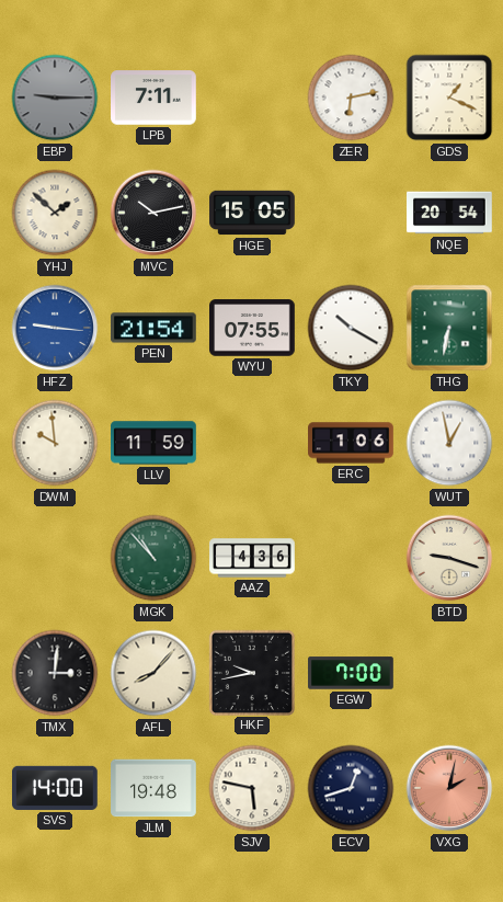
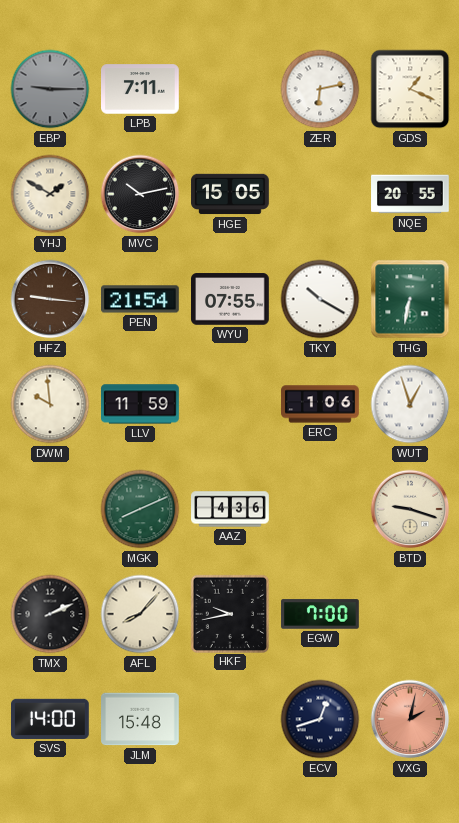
YHJ: 1:52 -> 1:50 (50, 194)
NQE: 20:54 -> 20:55 (410, 194)
HFZ dial: blue -> brown (50, 299)
WUT: 12:58 -> 12:57 (410, 404)
MGK: 10:53 -> 8:11 (140, 509)
TMX: 3:01 -> 2:11 (50, 614)
JLM: 19:48 -> 15:48 (140, 719)
SJV: 5:47 -> none (252, 788)
